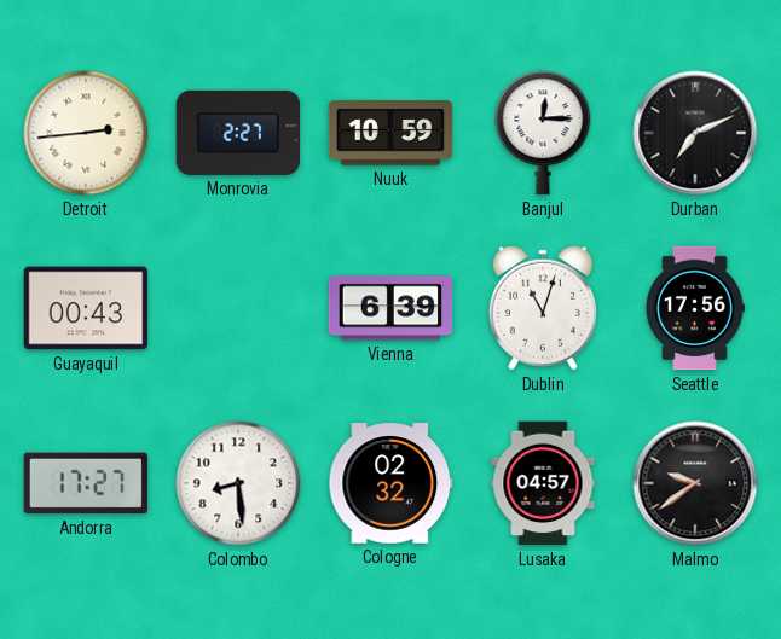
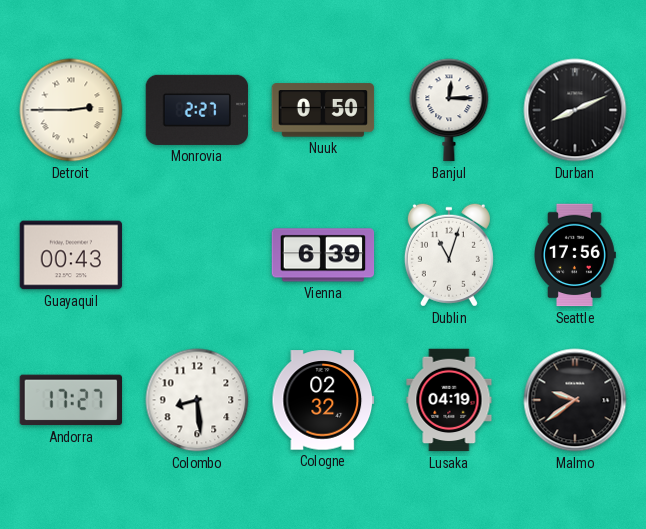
Detroit: 2:44 -> 2:45 (71, 110)
Nuuk: 10:59 -> 0:50 (323, 110)
Durban: 7:11 -> 8:11 (575, 110)
Lusaka: 04:57 -> 04:19 (449, 400)
